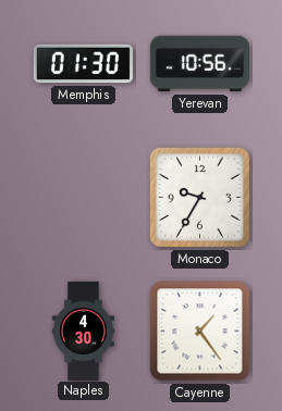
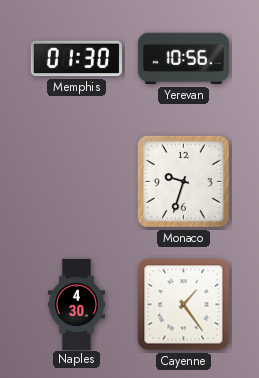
Monaco: 9:35 -> 9:33 (183, 181)
